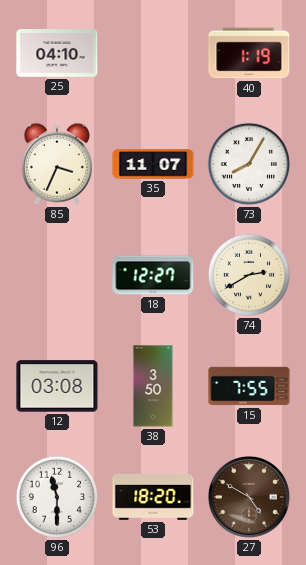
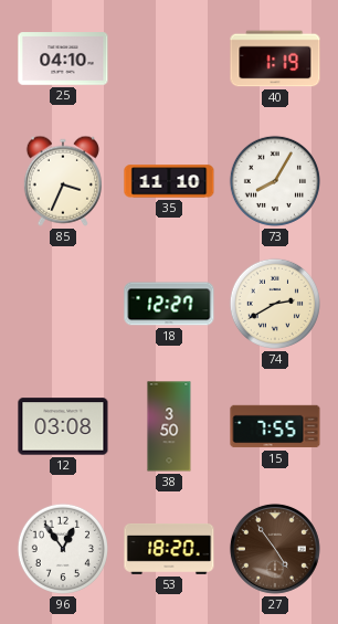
35: 11:07 -> 11:10 (169, 181)
96: 11:30 -> 12:54 (63, 549)
27: 4:50 -> 4:54 (275, 549)
